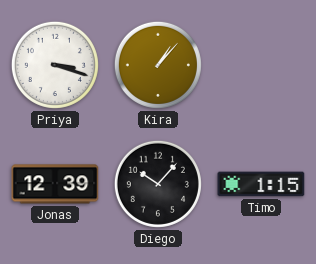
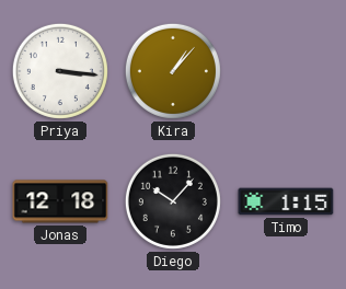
Priya: 3:18 -> 3:16 (60, 71)
Jonas: 12:39 -> 12:18 (60, 201)
